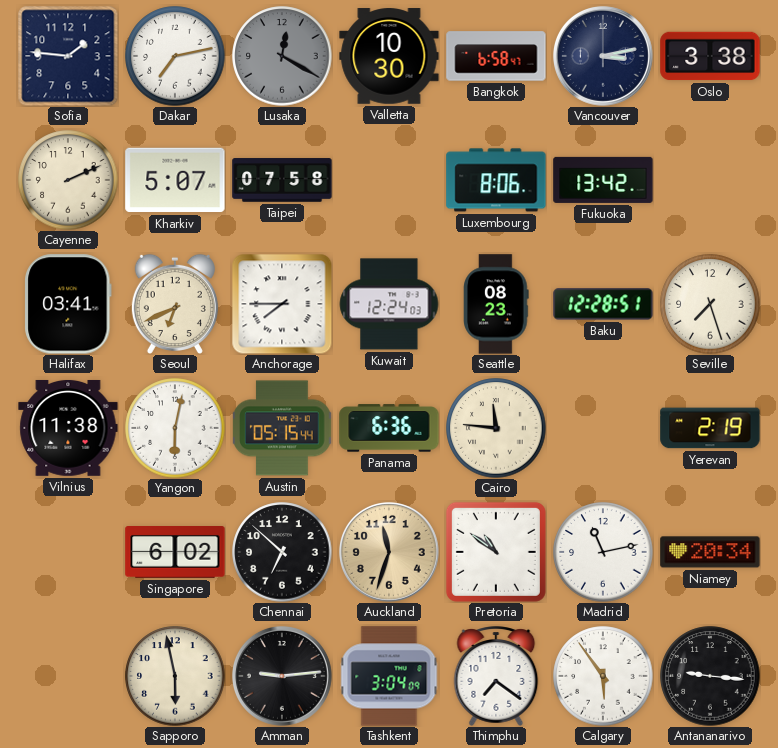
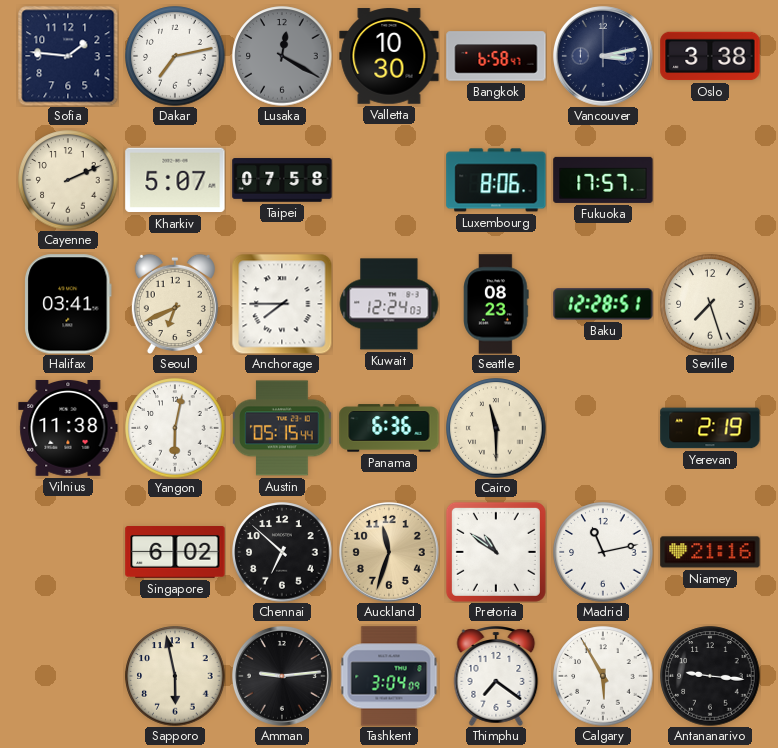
Fukuoka: 13:42 -> 17:57 (603, 180)
Cairo: 11:46 -> 11:30 (496, 428)
Niamey: 20:34 -> 21:16 (710, 552)
Calgary: 5:54 -> 5:55 (603, 676)
